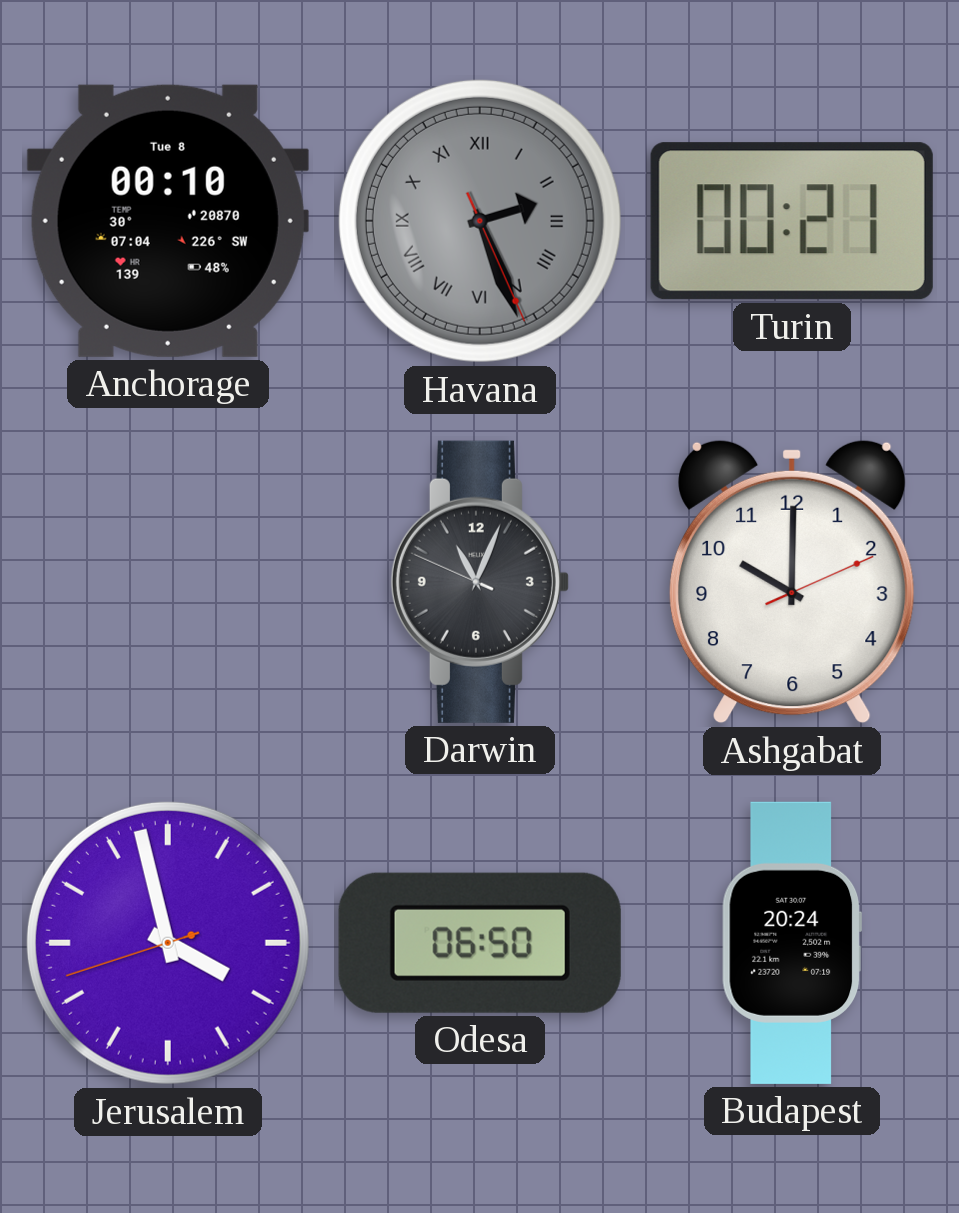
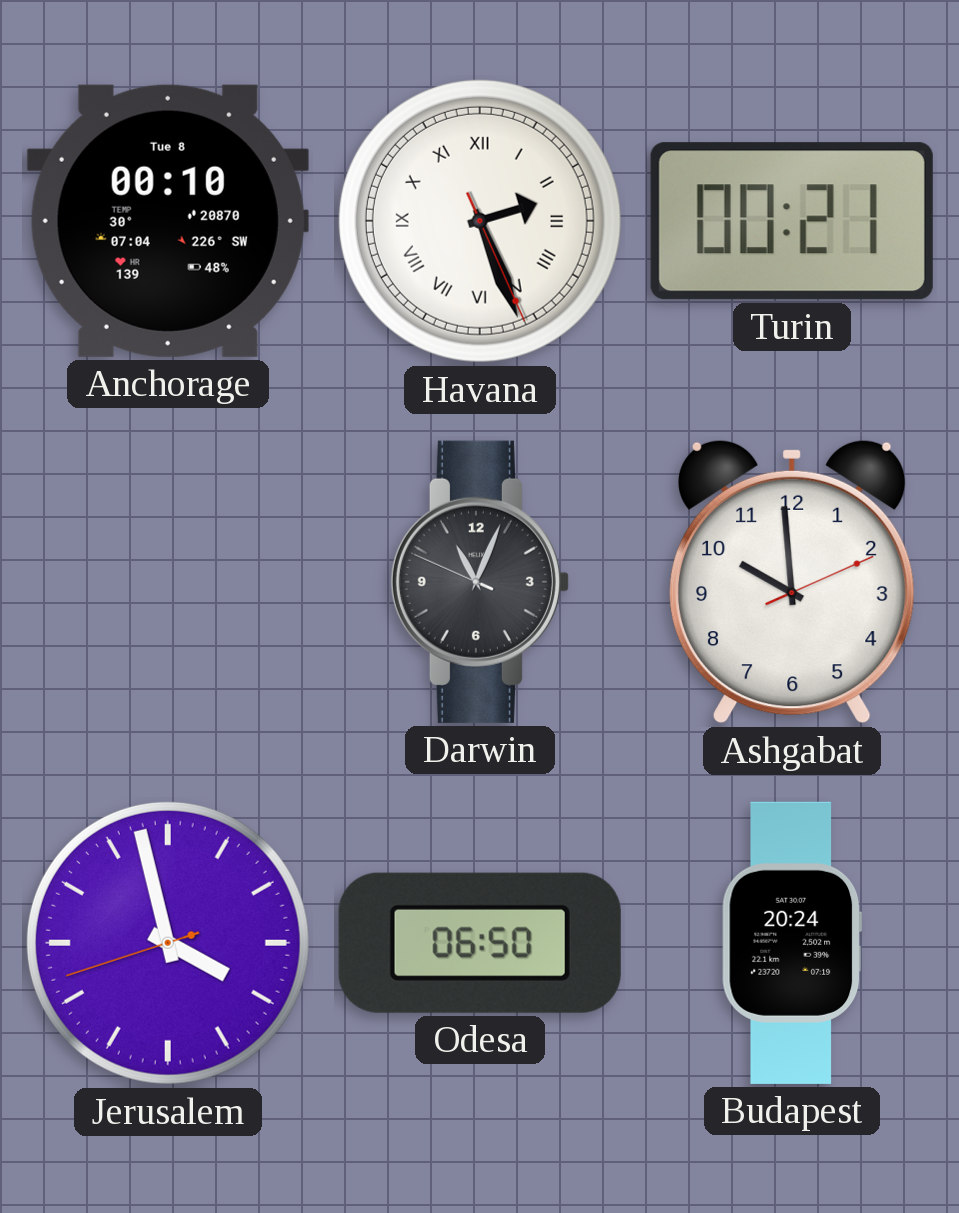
Havana dial: grey -> white (480, 221)
Ashgabat: 10:00 -> 9:59 (792, 582)
